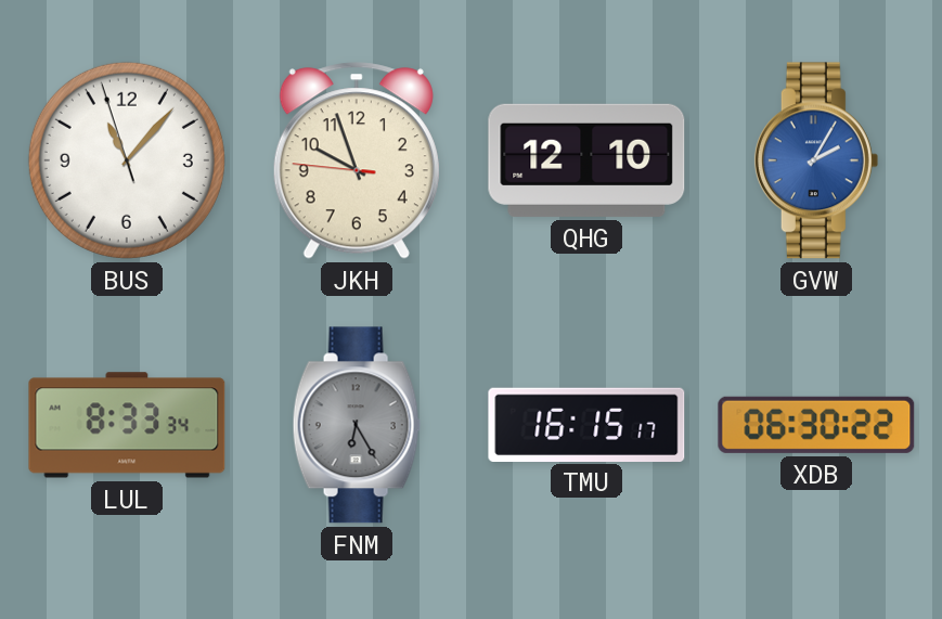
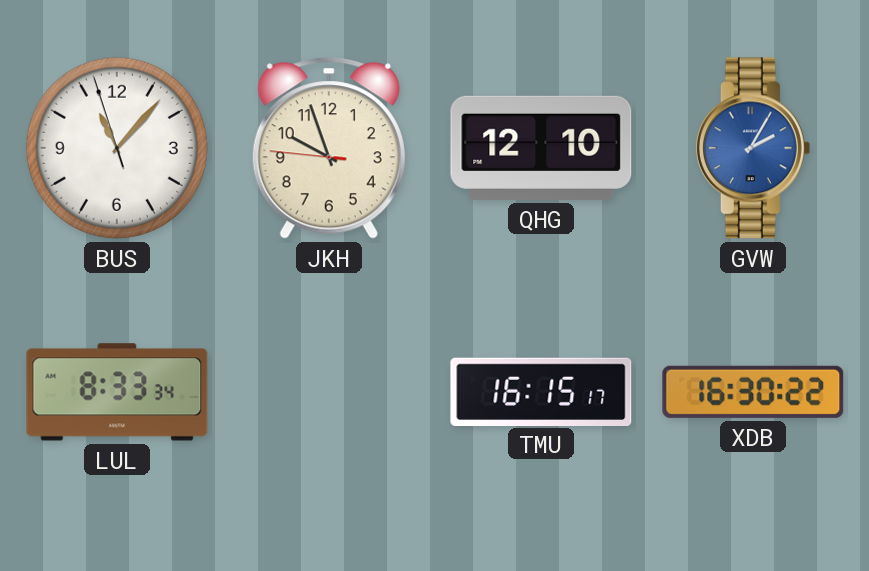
FNM: 6:25 -> none (357, 425)
XDB: 06:30 -> 16:30 (753, 392)
